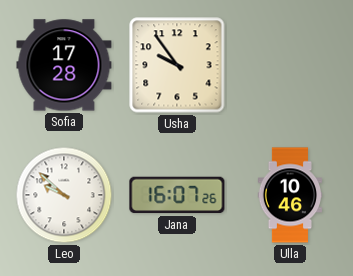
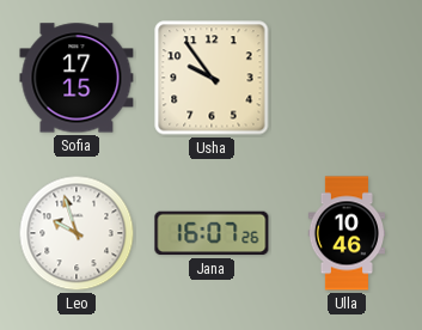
Sofia: 17:28 -> 17:15 (77, 78)
Leo: 9:52 -> 9:57 (77, 233)
